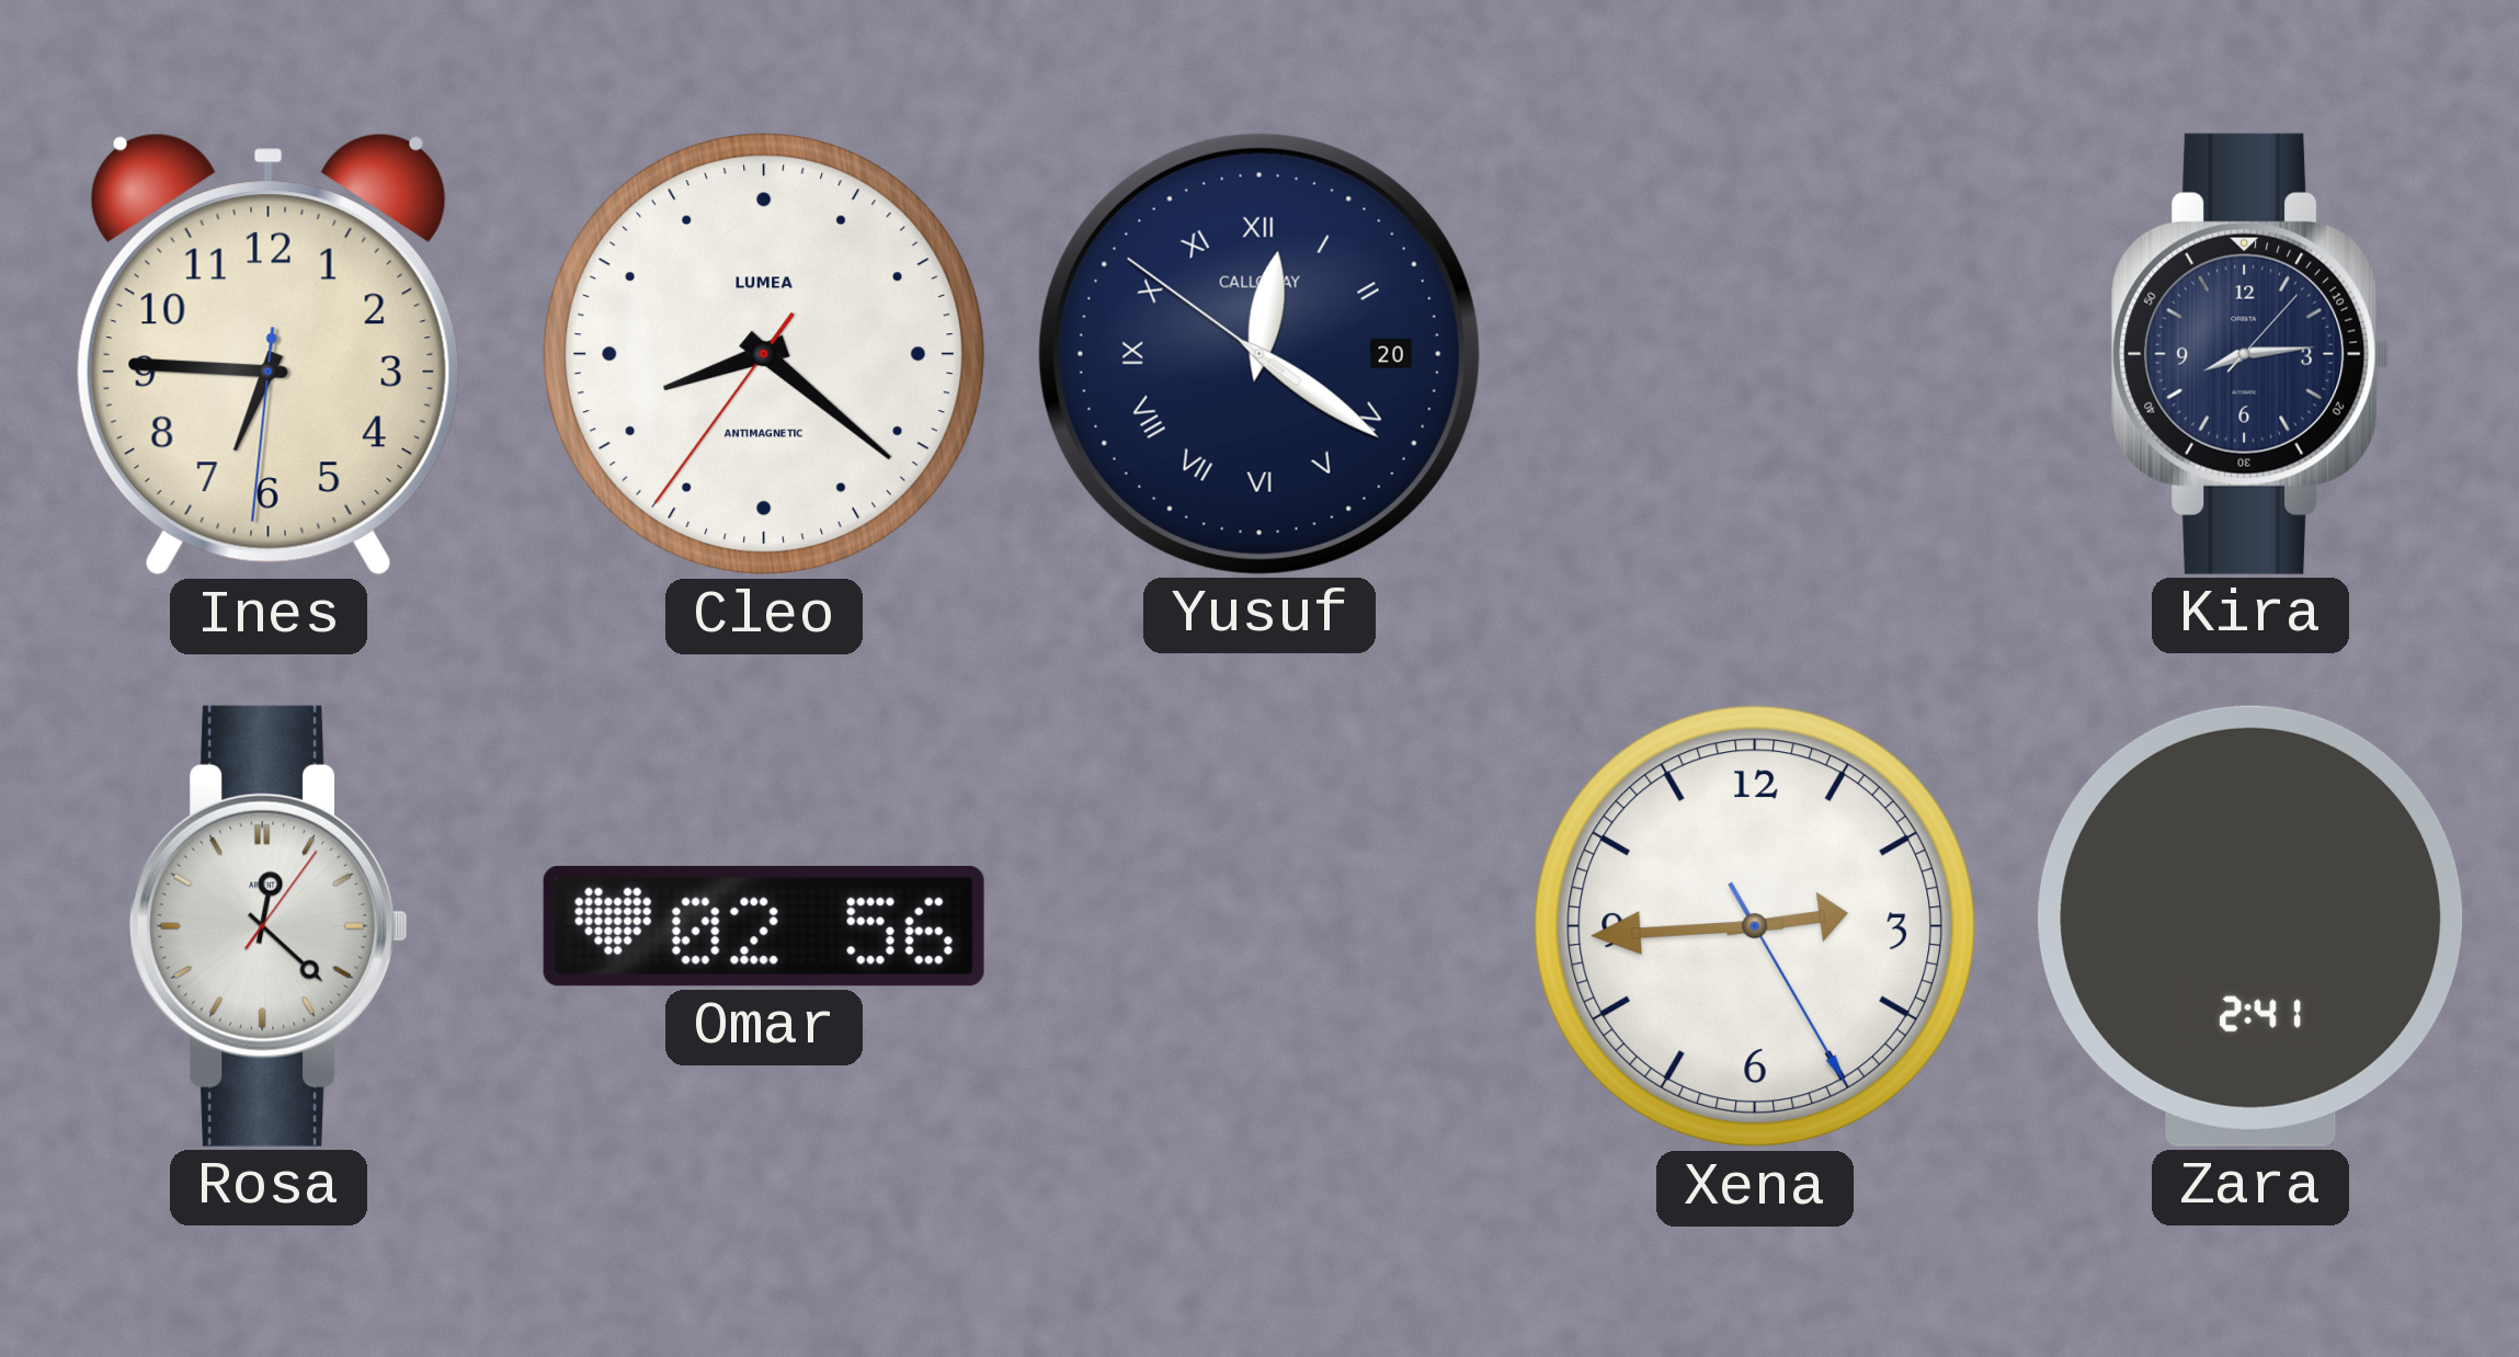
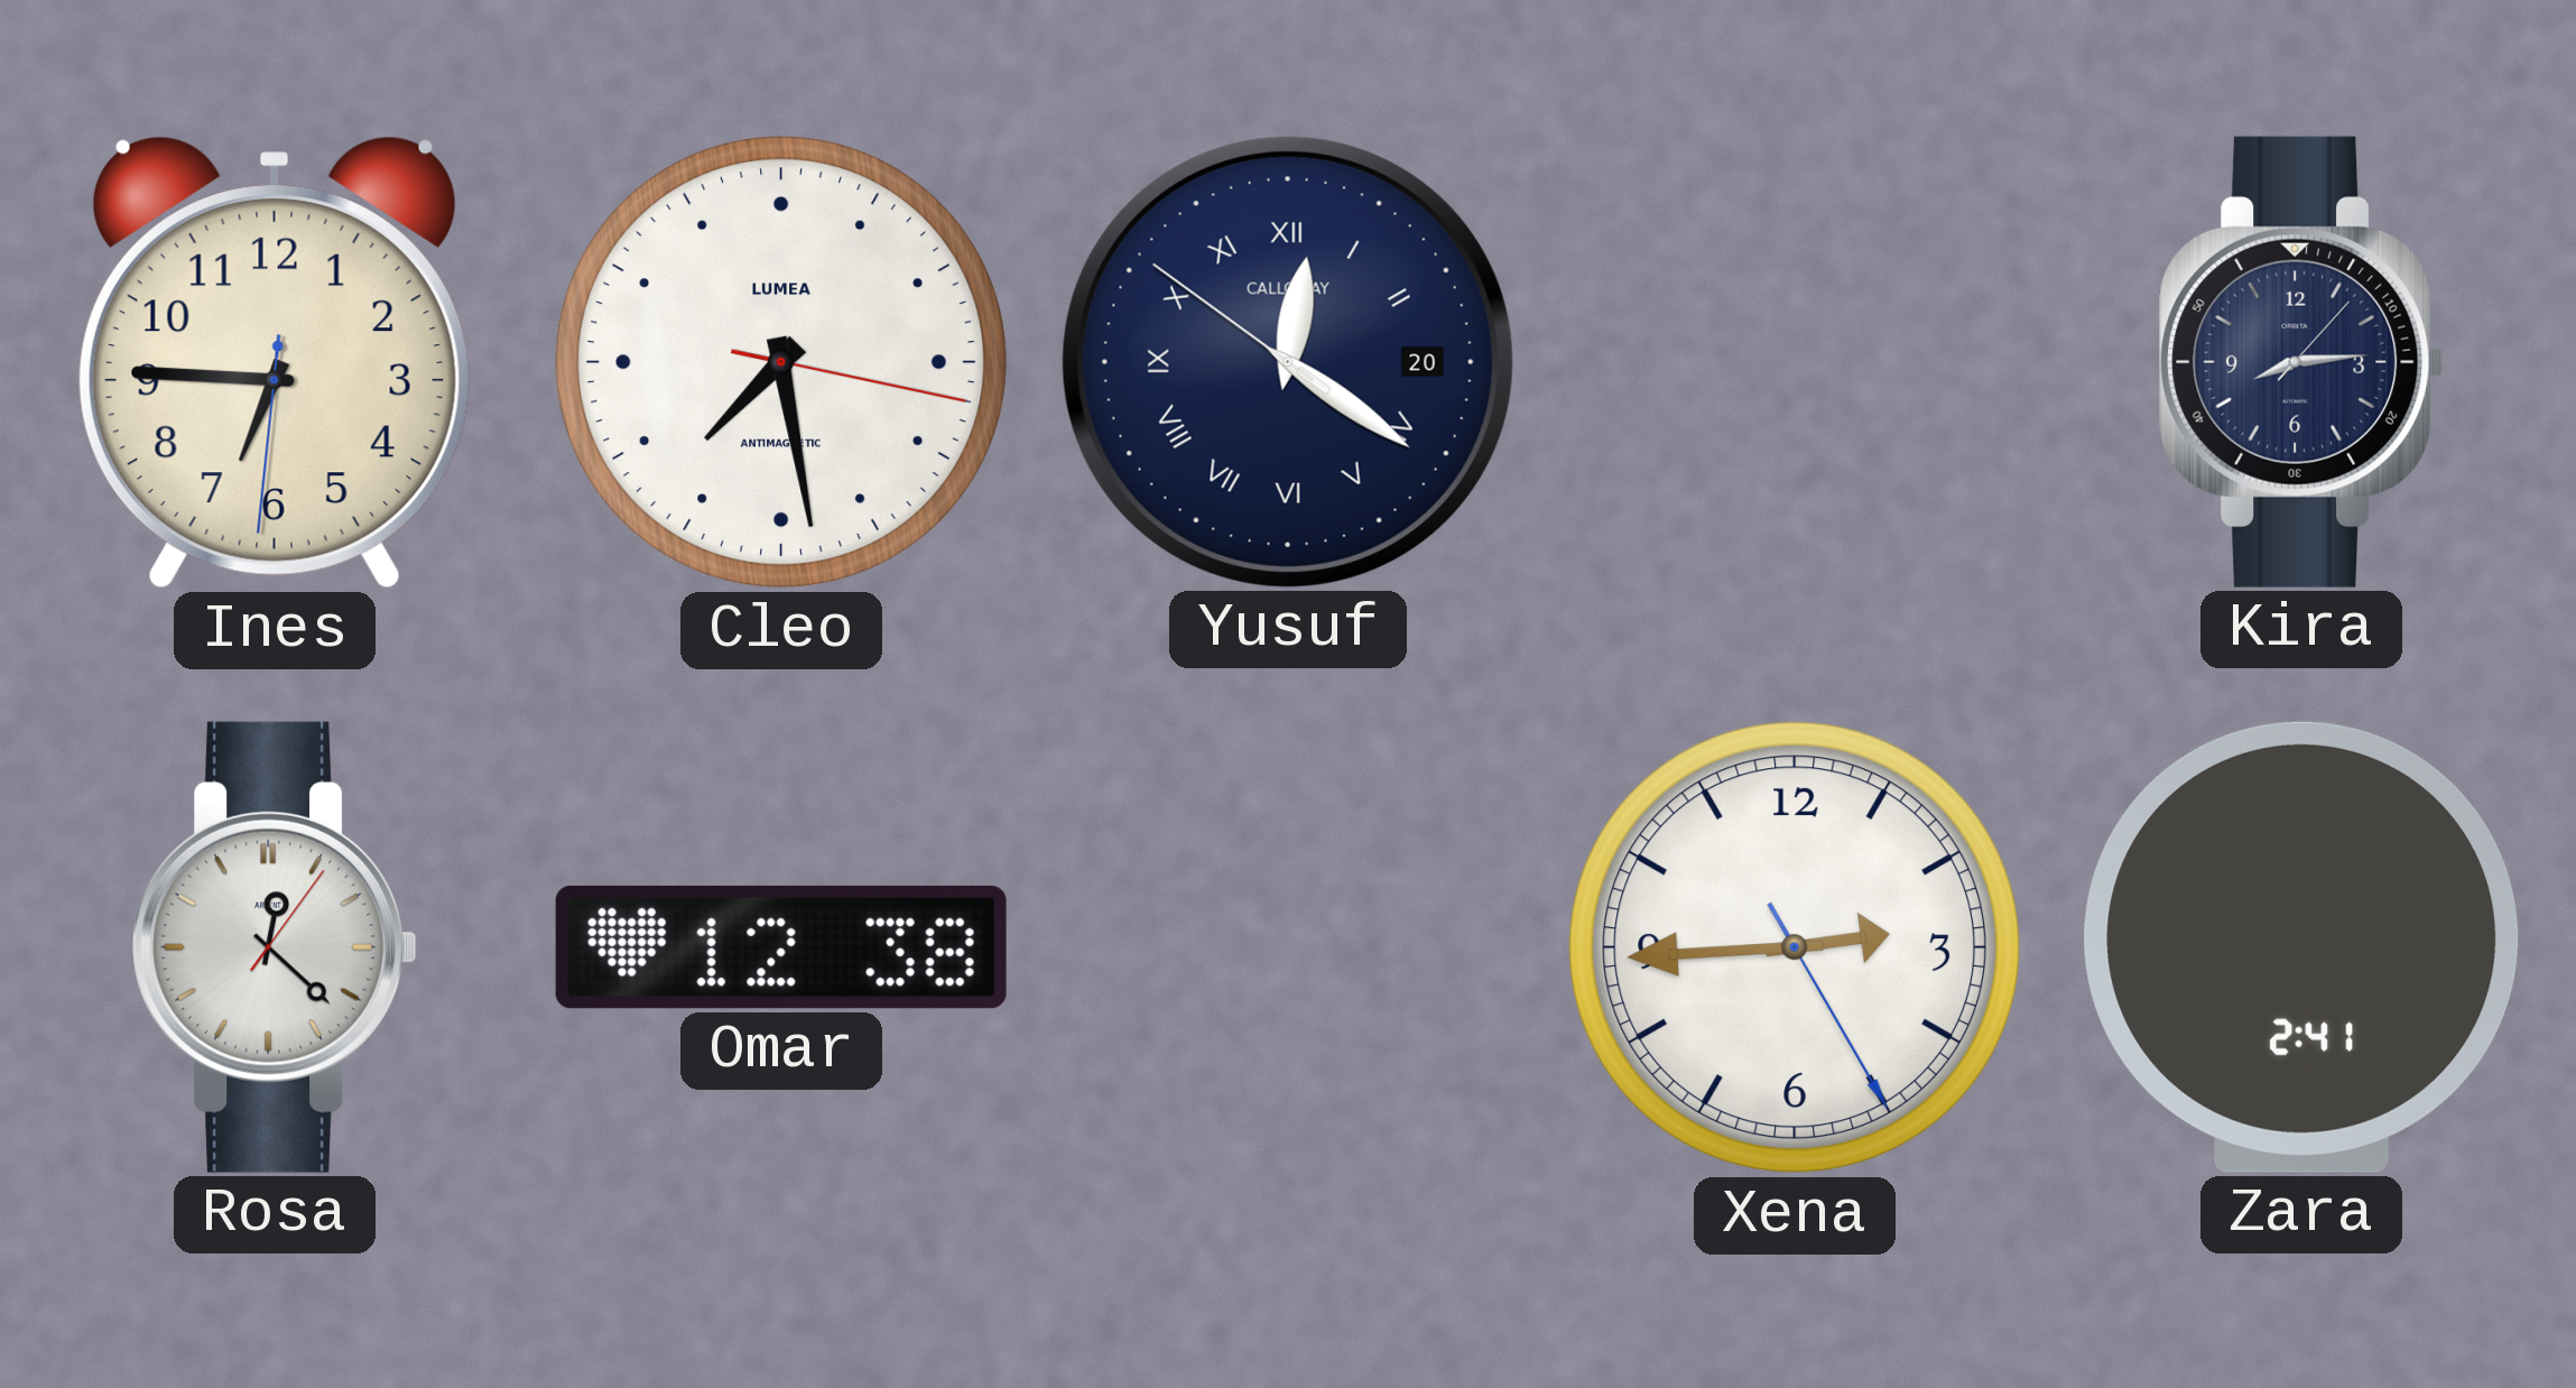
Cleo: 8:21 -> 7:28 (781, 362)
Omar: 02:56 -> 12:38 (781, 947)
